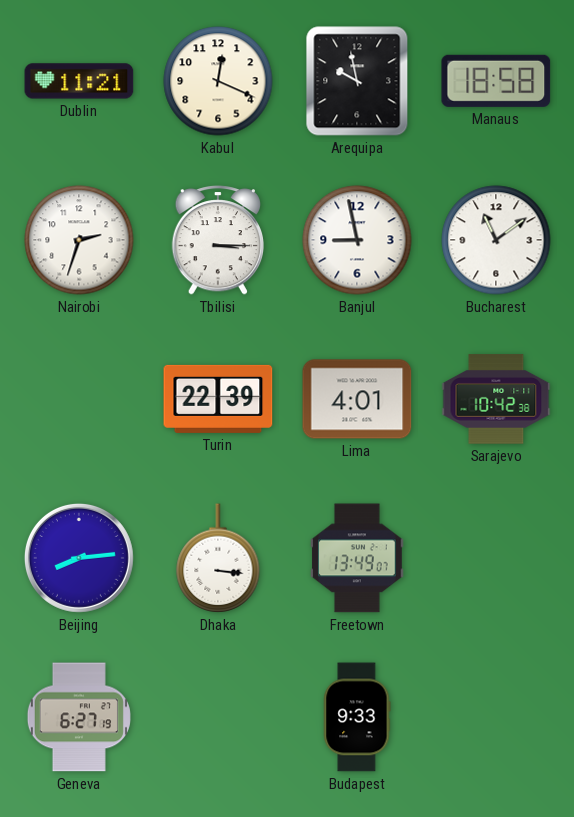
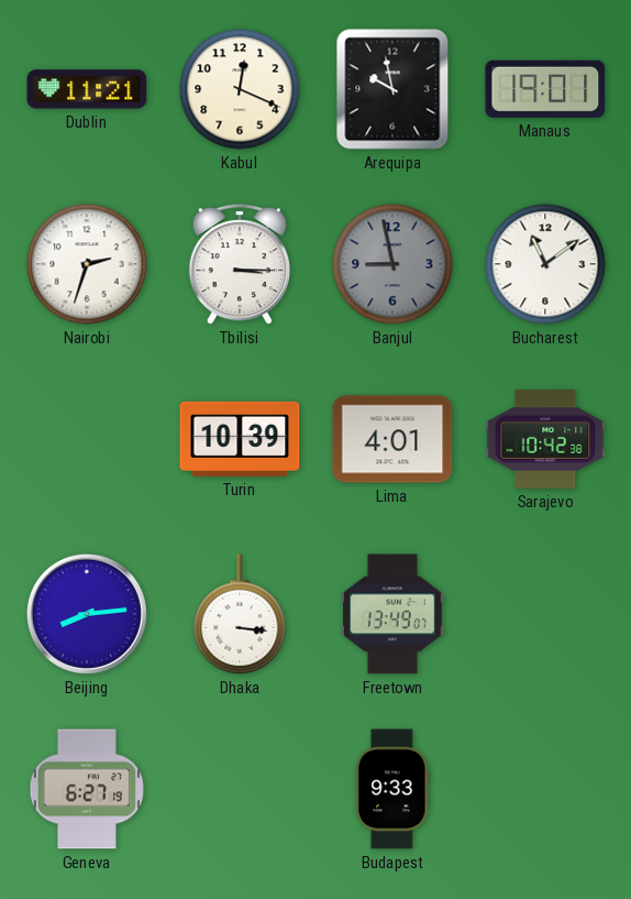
Manaus: 18:58 -> 19:01 (545, 89)
Banjul dial: white -> grey (392, 264)
Turin: 22:39 -> 10:39 (240, 439)
